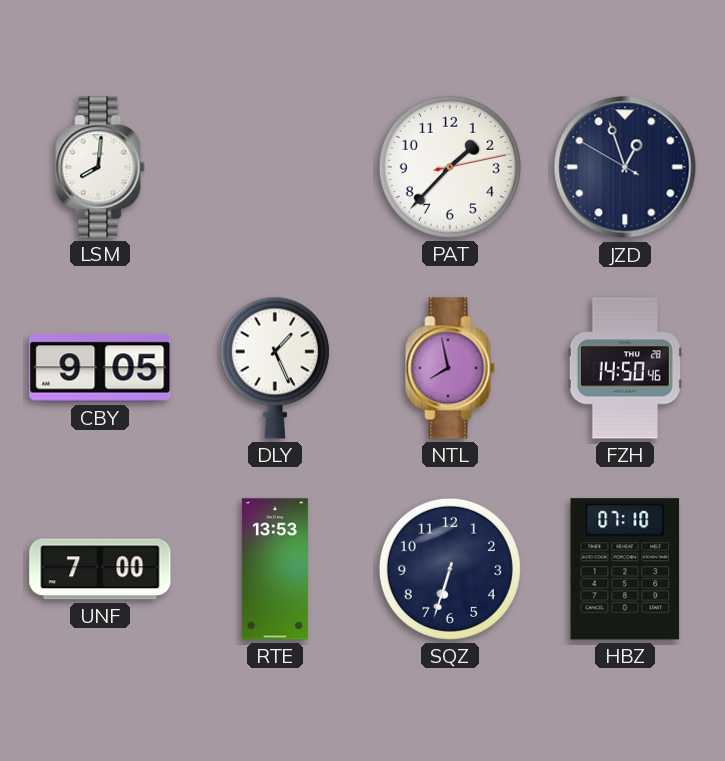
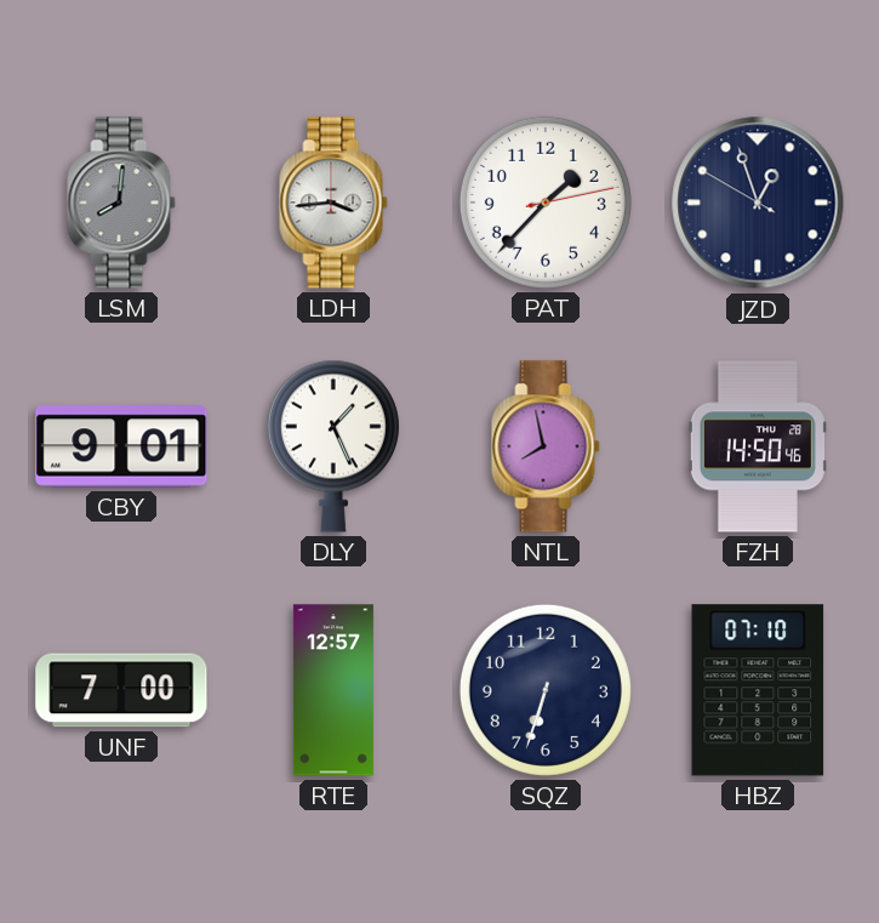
LSM dial: white -> grey (121, 203)
LDH: none -> 3:44 (333, 203)
CBY: 9:05 -> 9:01 (121, 446)
RTE: 13:53 -> 12:57 (333, 690)
